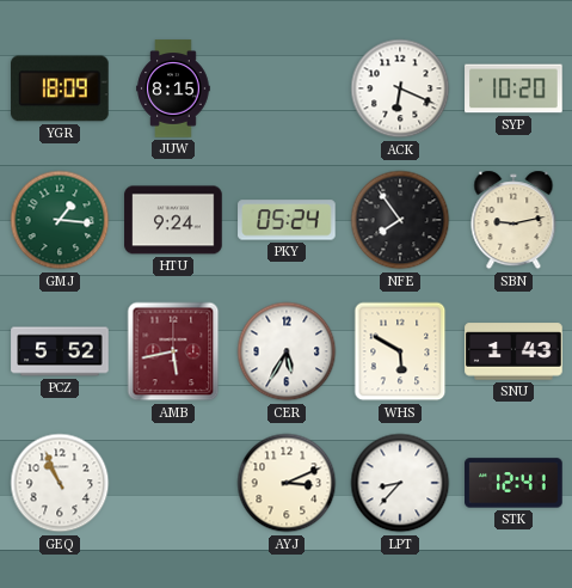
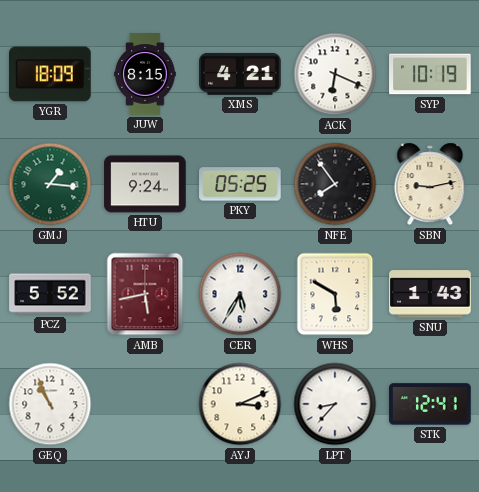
XMS: none -> 4:21 (240, 74)
SYP: 10:20 -> 10:19 (430, 74)
PKY: 05:24 -> 05:25 (240, 184)
